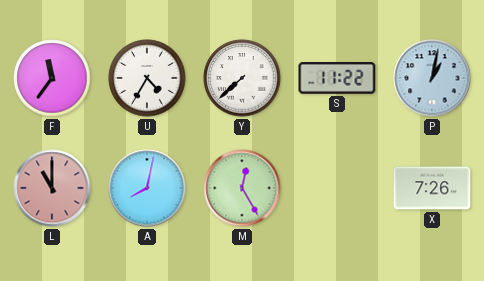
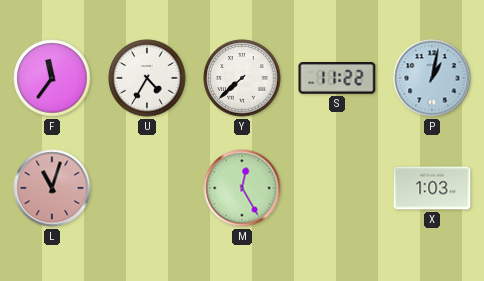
L: 11:00 -> 11:03 (52, 188)
A: 8:02 -> none (147, 188)
X: 7:26 -> 1:03 (432, 188)
